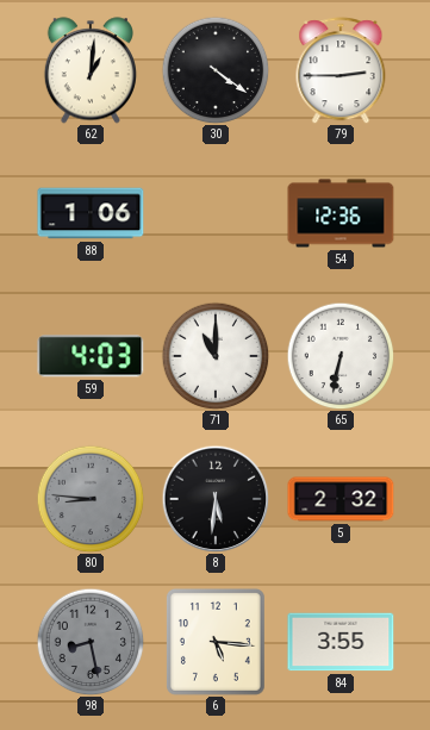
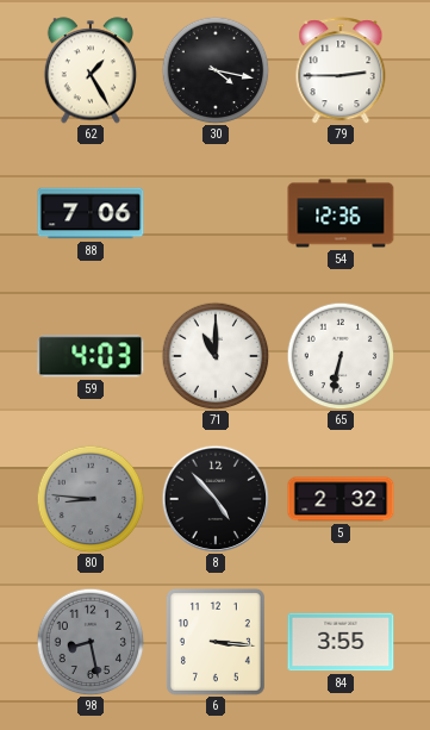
62: 1:01 -> 1:25 (91, 70)
30: 4:21 -> 4:17 (216, 70)
88: 1:06 -> 7:06 (91, 213)
8: 5:31 -> 4:53 (216, 499)
6: 5:16 -> 3:16 (216, 642)
